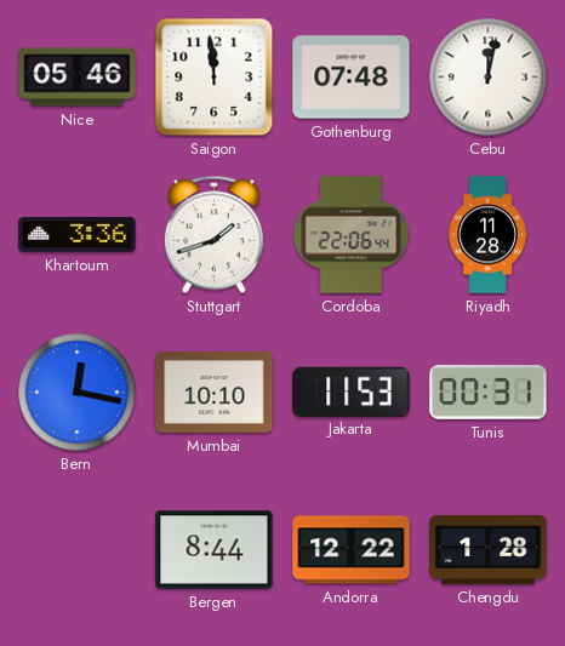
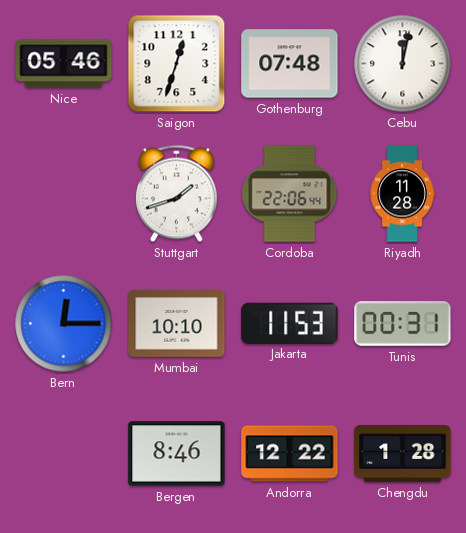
Saigon: 11:59 -> 12:33 (177, 64)
Khartoum: 3:36 -> none (78, 235)
Bern: 12:17 -> 12:15 (64, 324)
Bergen: 8:44 -> 8:46 (177, 454)
